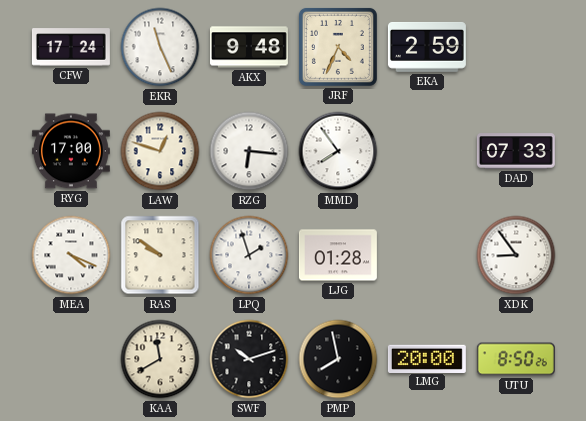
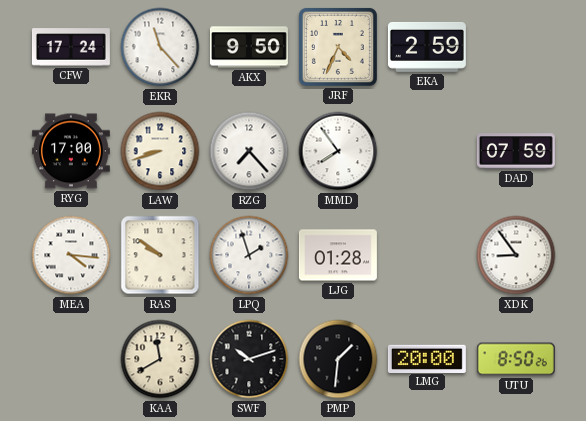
EKR: 11:26 -> 11:23 (160, 47)
AKX: 9:48 -> 9:50 (249, 47)
LAW: 12:48 -> 8:42 (160, 151)
RZG: 6:16 -> 7:23 (249, 151)
DAD: 07:33 -> 07:59 (516, 151)
MEA: 4:19 -> 4:16 (71, 255)
PMP: 7:58 -> 1:31 (338, 359)
